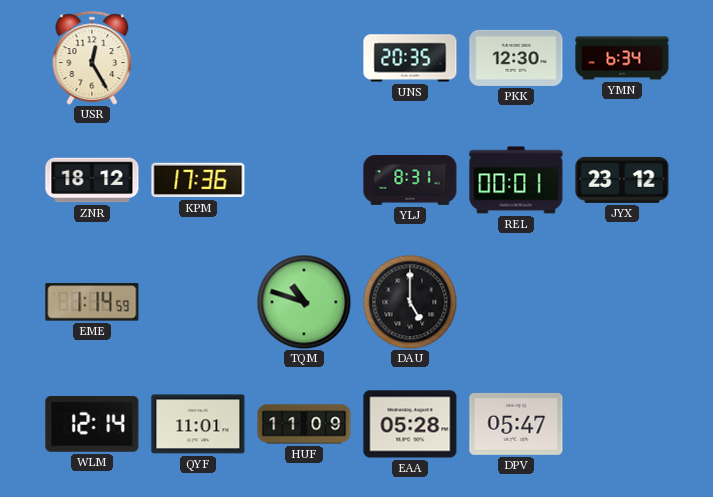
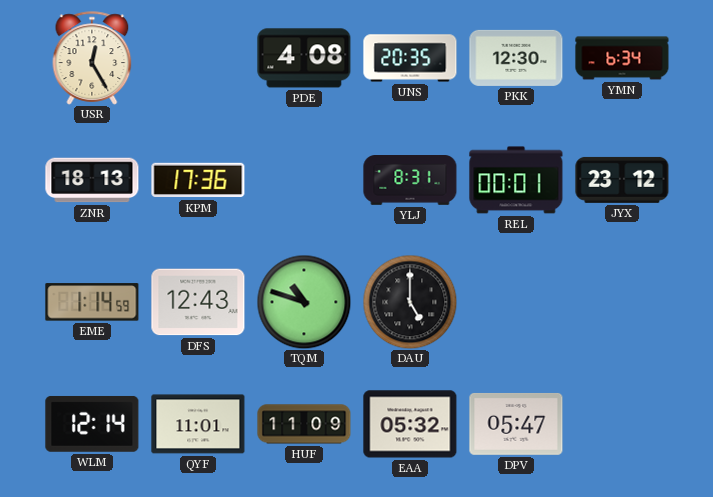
PDE: none -> 4:08 (304, 58)
ZNR: 18:12 -> 18:13 (92, 180)
DFS: none -> 12:43 (198, 302)
EAA: 05:28 -> 05:32 (410, 424)
